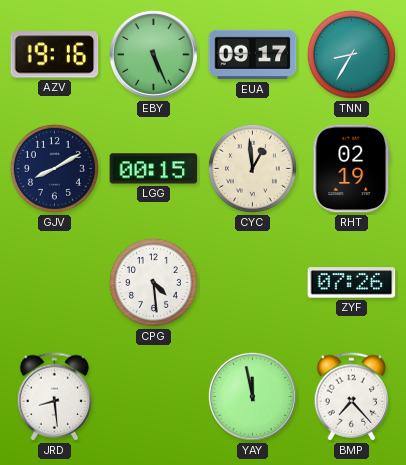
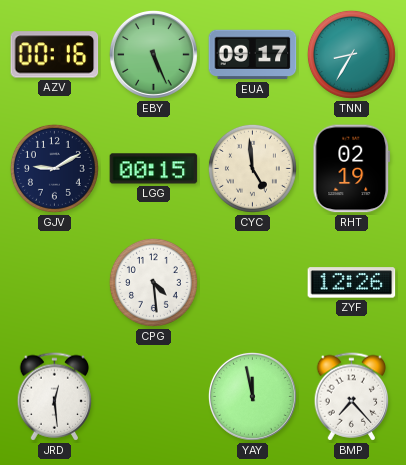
AZV: 19:16 -> 00:16 (55, 55)
GJV: 8:10 -> 9:10 (54, 168)
CYC: 12:59 -> 4:59 (252, 168)
ZYF: 07:26 -> 12:26 (352, 283)
JRD: 8:29 -> 12:29 (55, 397)
